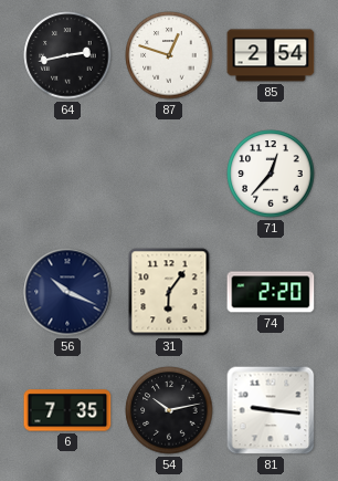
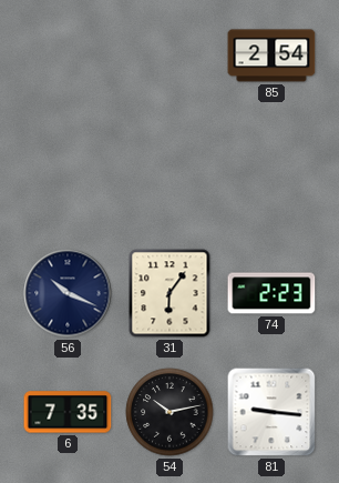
64: 2:43 -> none (67, 55)
87: 12:48 -> none (169, 55)
71: 12:37 -> none (271, 174)
74: 2:20 -> 2:23 (271, 293)
